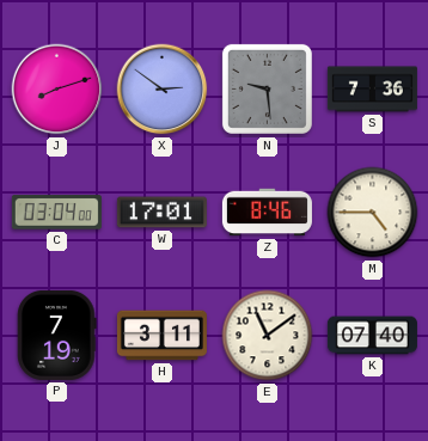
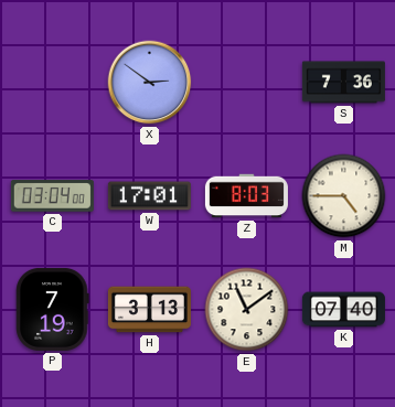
J: 8:12 -> none (57, 90)
N: 9:29 -> none (267, 88)
Z: 8:46 -> 8:03 (246, 196)
H: 3:11 -> 3:13 (149, 310)
